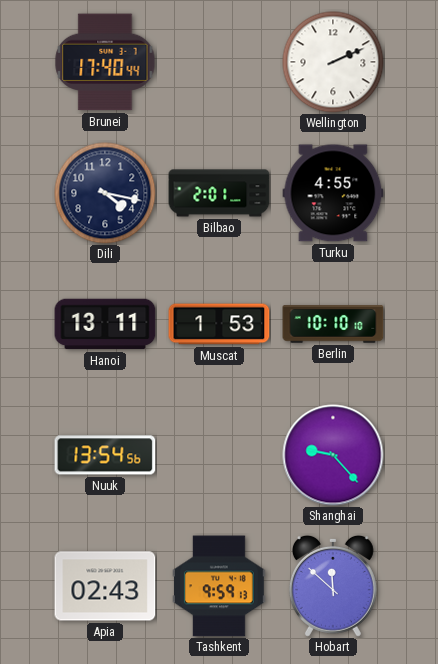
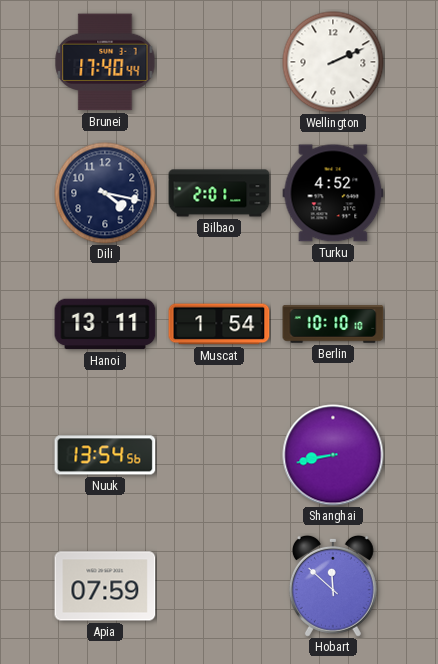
Turku: 4:55 -> 4:52 (333, 193)
Muscat: 1:53 -> 1:54 (219, 324)
Shanghai: 9:23 -> 8:43 (333, 455)
Apia: 02:43 -> 07:59 (105, 586)
Tashkent: 9:59 -> none (220, 586)
